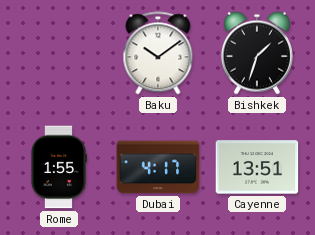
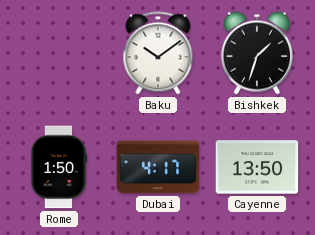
Rome: 1:55 -> 1:50 (58, 167)
Cayenne: 13:51 -> 13:50 (257, 167)
